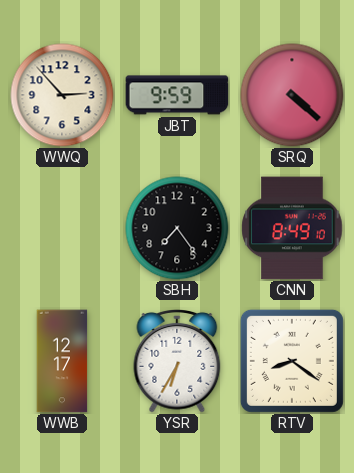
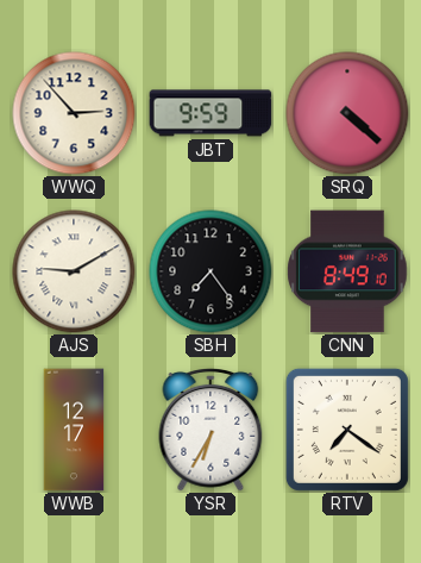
AJS: none -> 9:10 (74, 271)
RTV: 8:21 -> 7:21 (347, 430)
